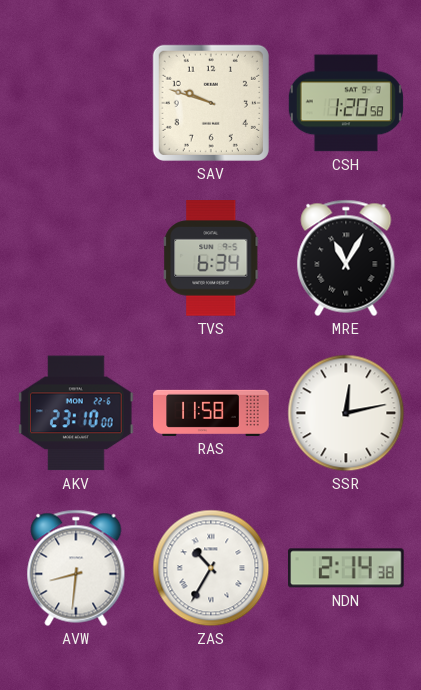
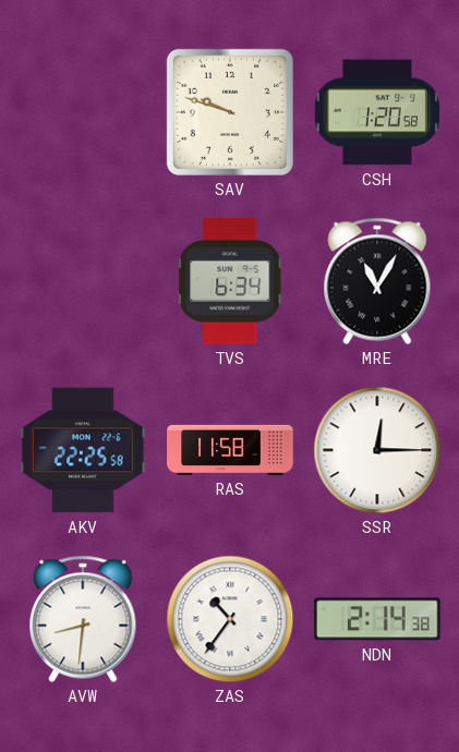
AKV: 23:10 -> 22:25 (83, 450)
SSR: 12:13 -> 12:15 (377, 450)
ZAS: 10:35 -> 10:36 (230, 619)
